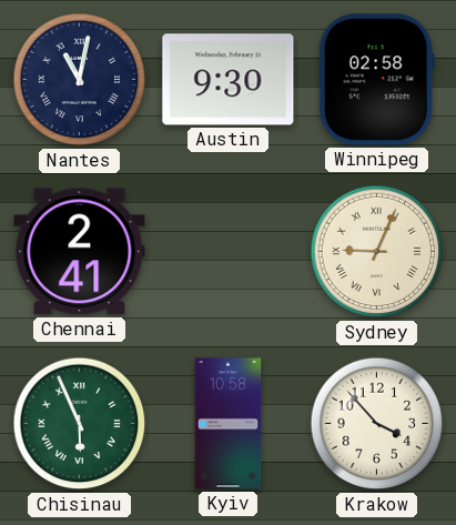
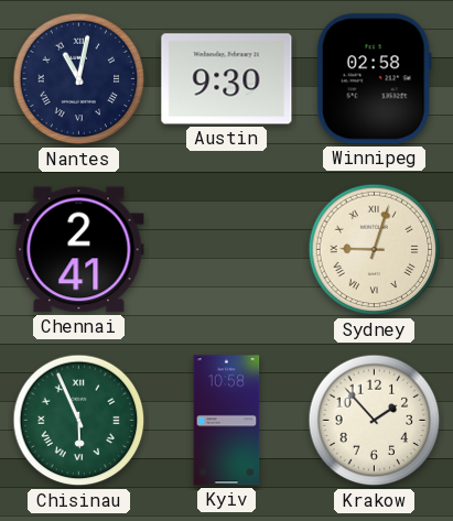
Sydney: 9:04 -> 9:03 (375, 250)
Krakow: 3:53 -> 1:53 (375, 421)
